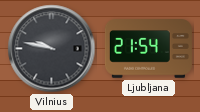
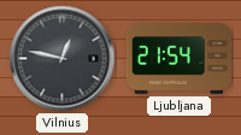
Vilnius: 9:47 -> 12:47 (63, 59)
